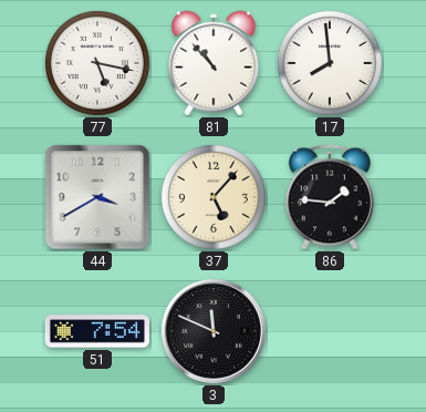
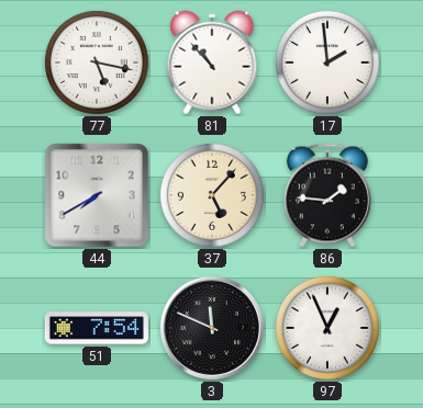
17: 7:59 -> 1:59 (327, 63)
44: 3:40 -> 7:40 (97, 195)
97: none -> 12:56 (327, 328)
